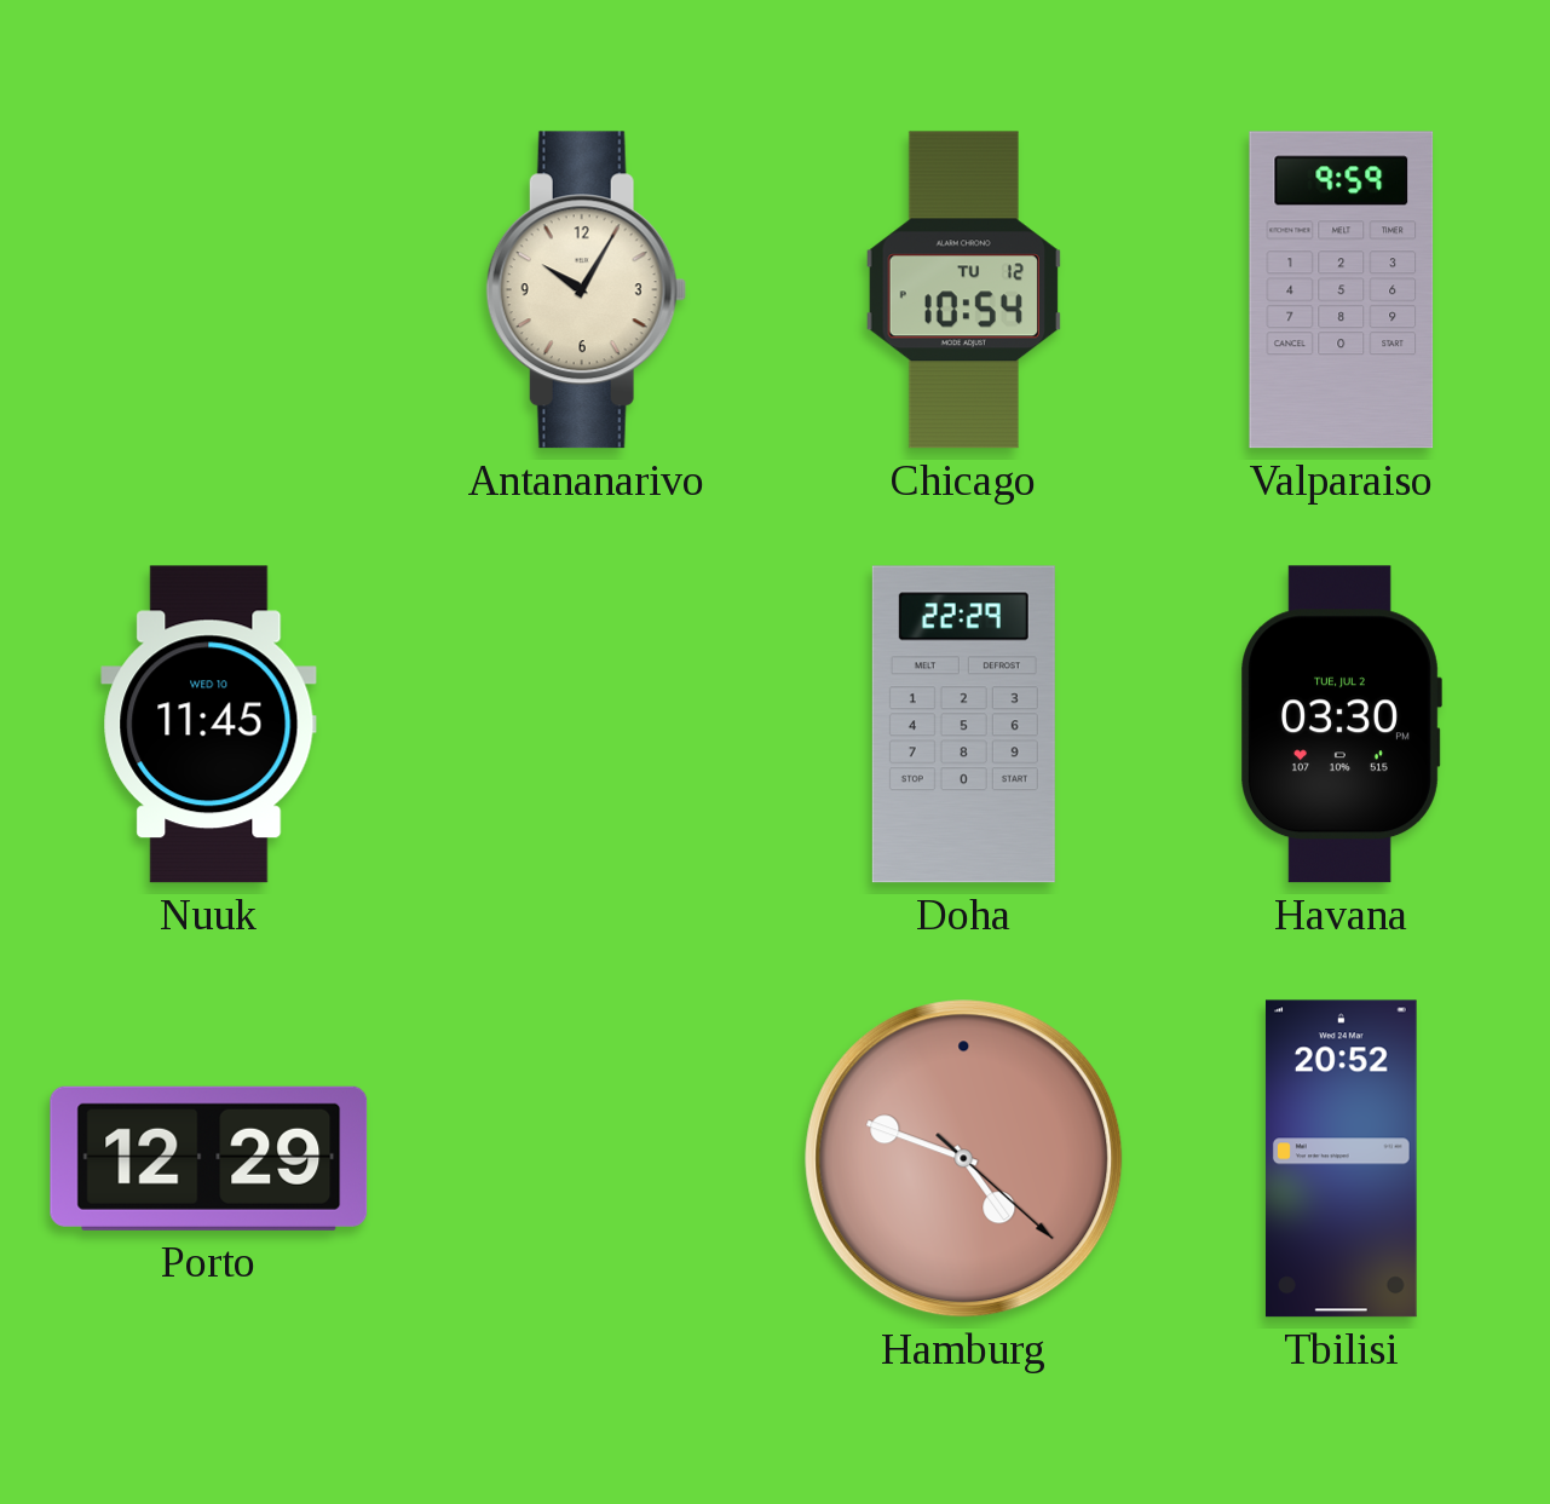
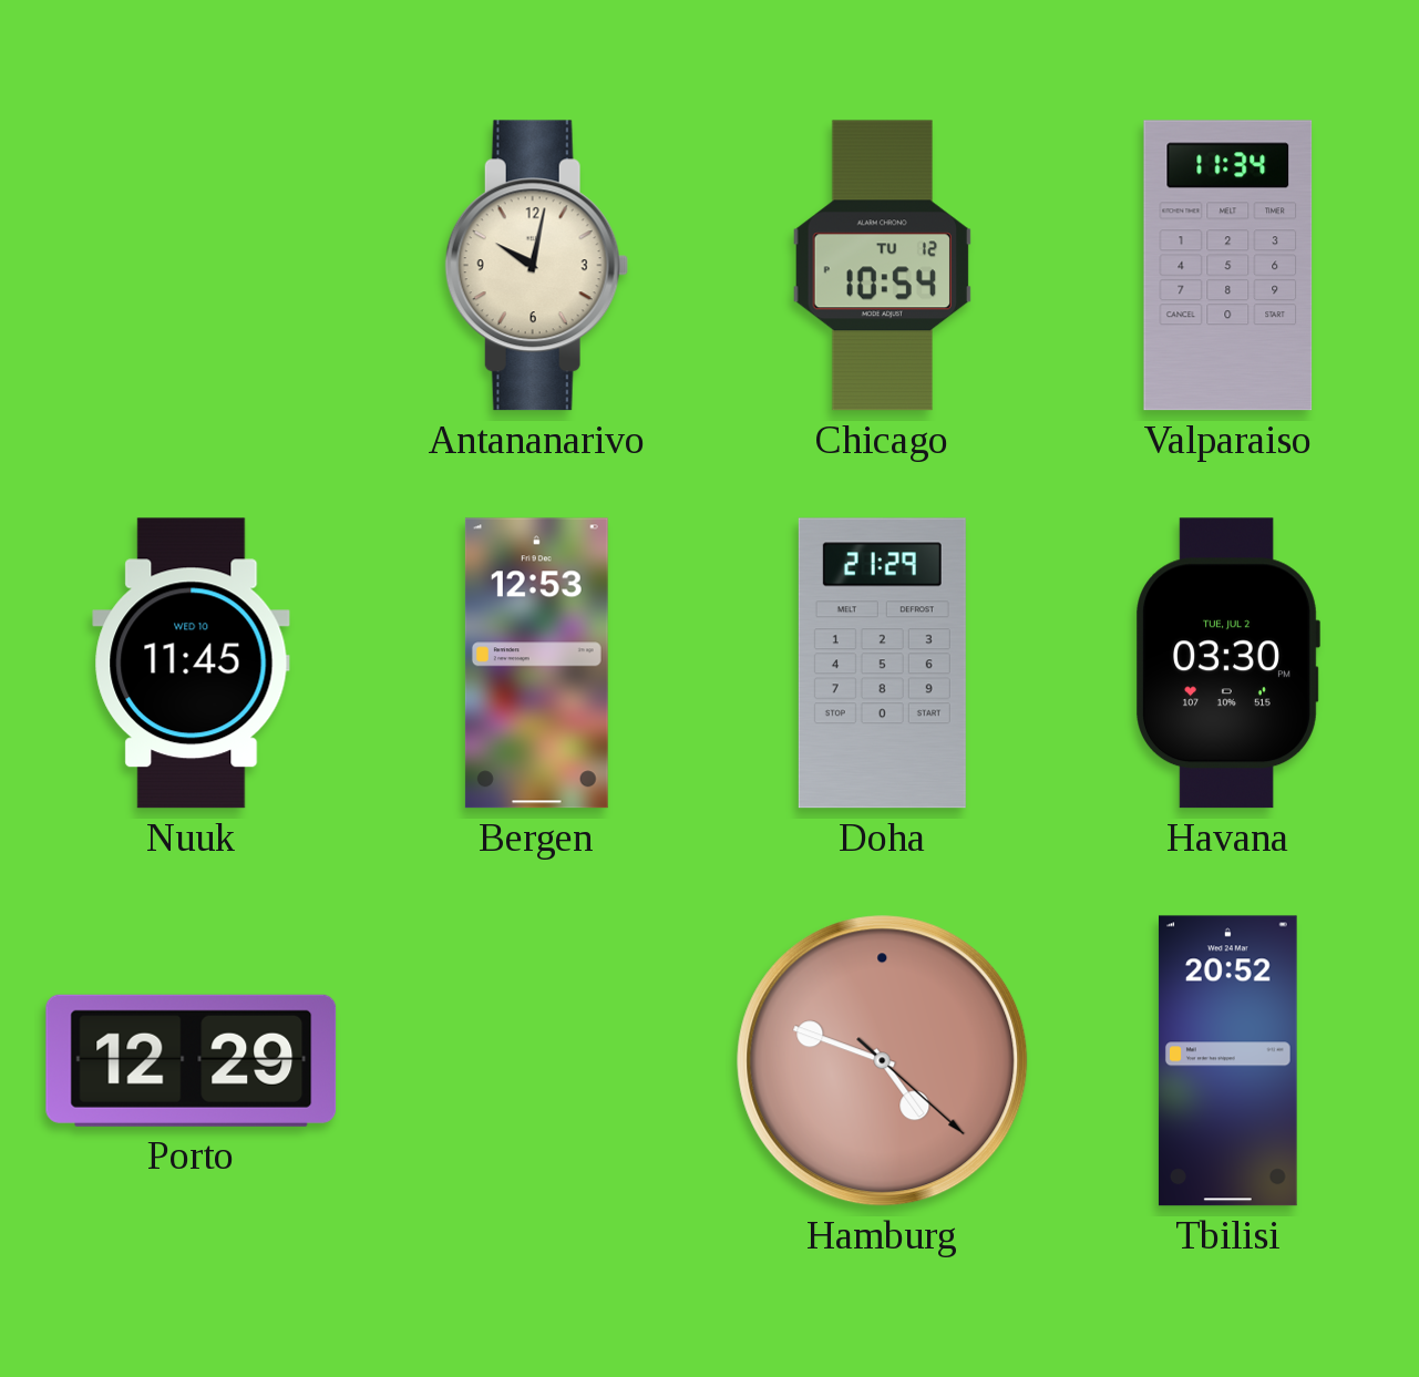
Antananarivo: 10:05 -> 10:02 (536, 266)
Valparaiso: 9:59 -> 11:34 (1228, 266)
Bergen: none -> 12:53 (536, 664)
Doha: 22:29 -> 21:29 (882, 664)
